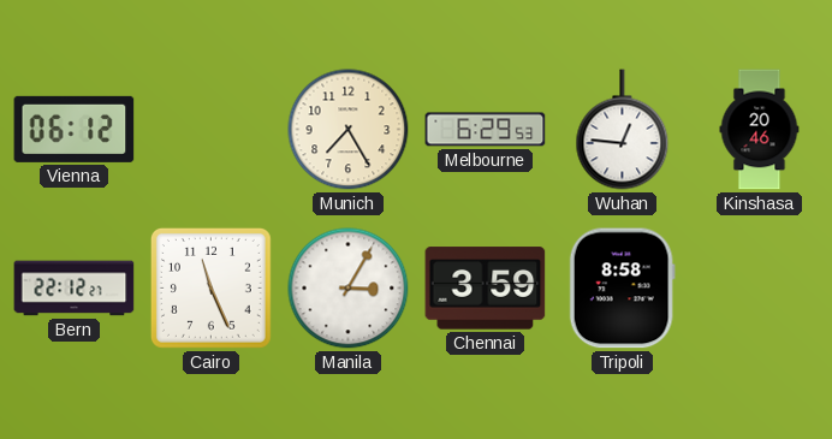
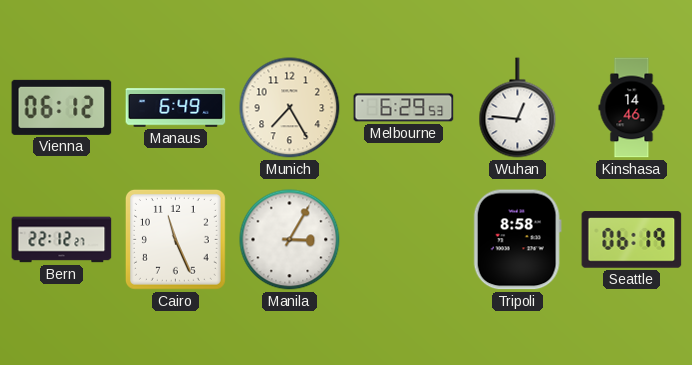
Manaus: none -> 6:49 (176, 108)
Kinshasa: 20:46 -> 14:46 (632, 108)
Chennai: 3:59 -> none (486, 289)
Seattle: none -> 06:19 (632, 240)
